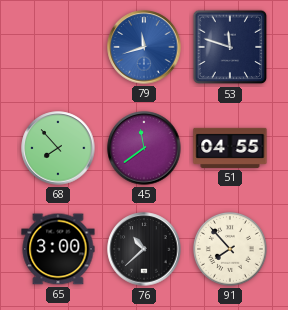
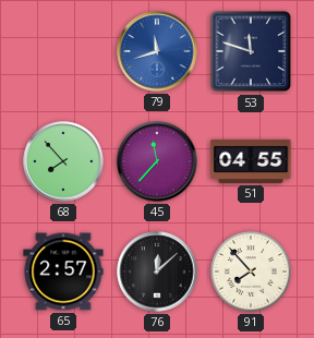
45: 11:39 -> 11:37 (157, 161)
65: 3:00 -> 2:57 (63, 271)
76: 10:38 -> 12:08 (157, 271)
